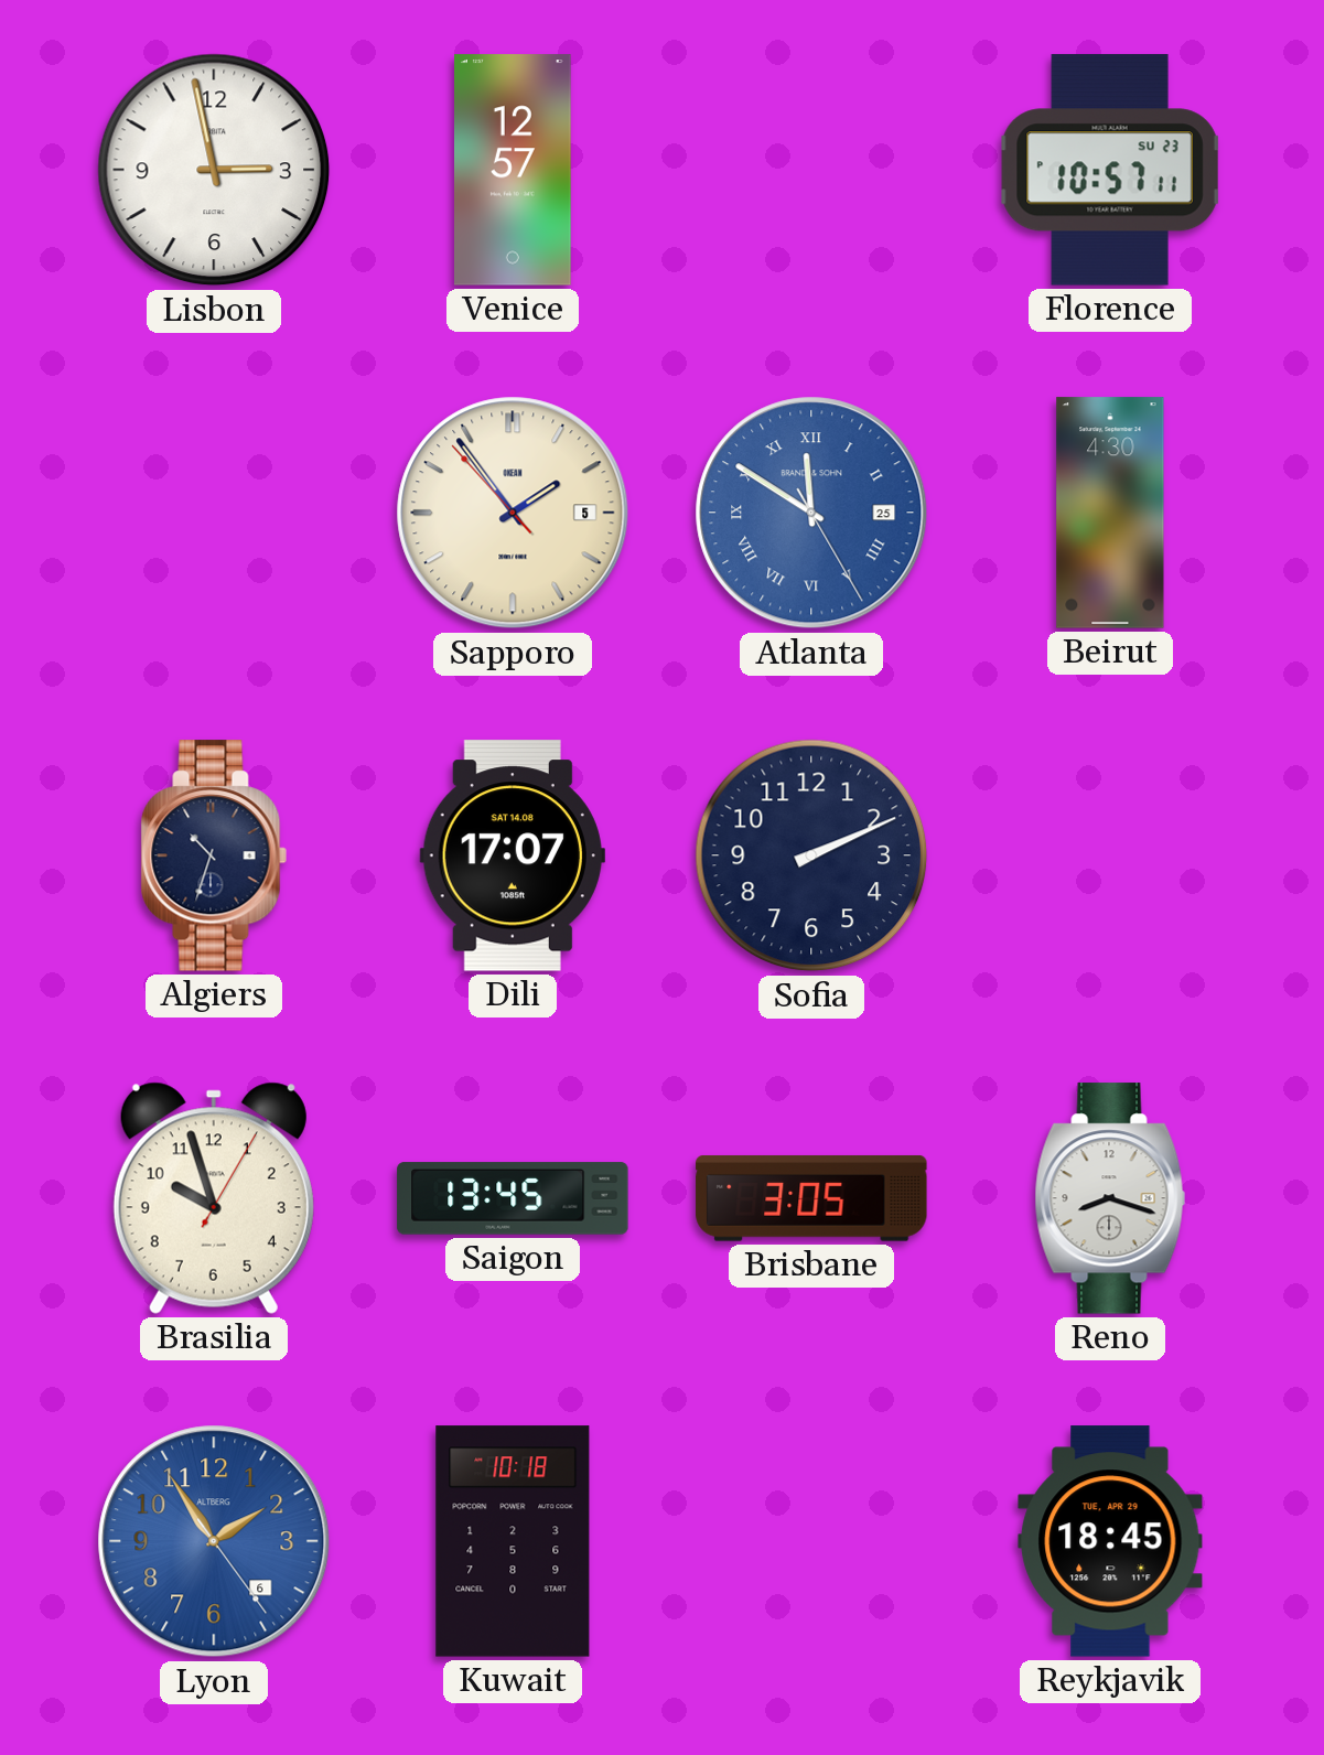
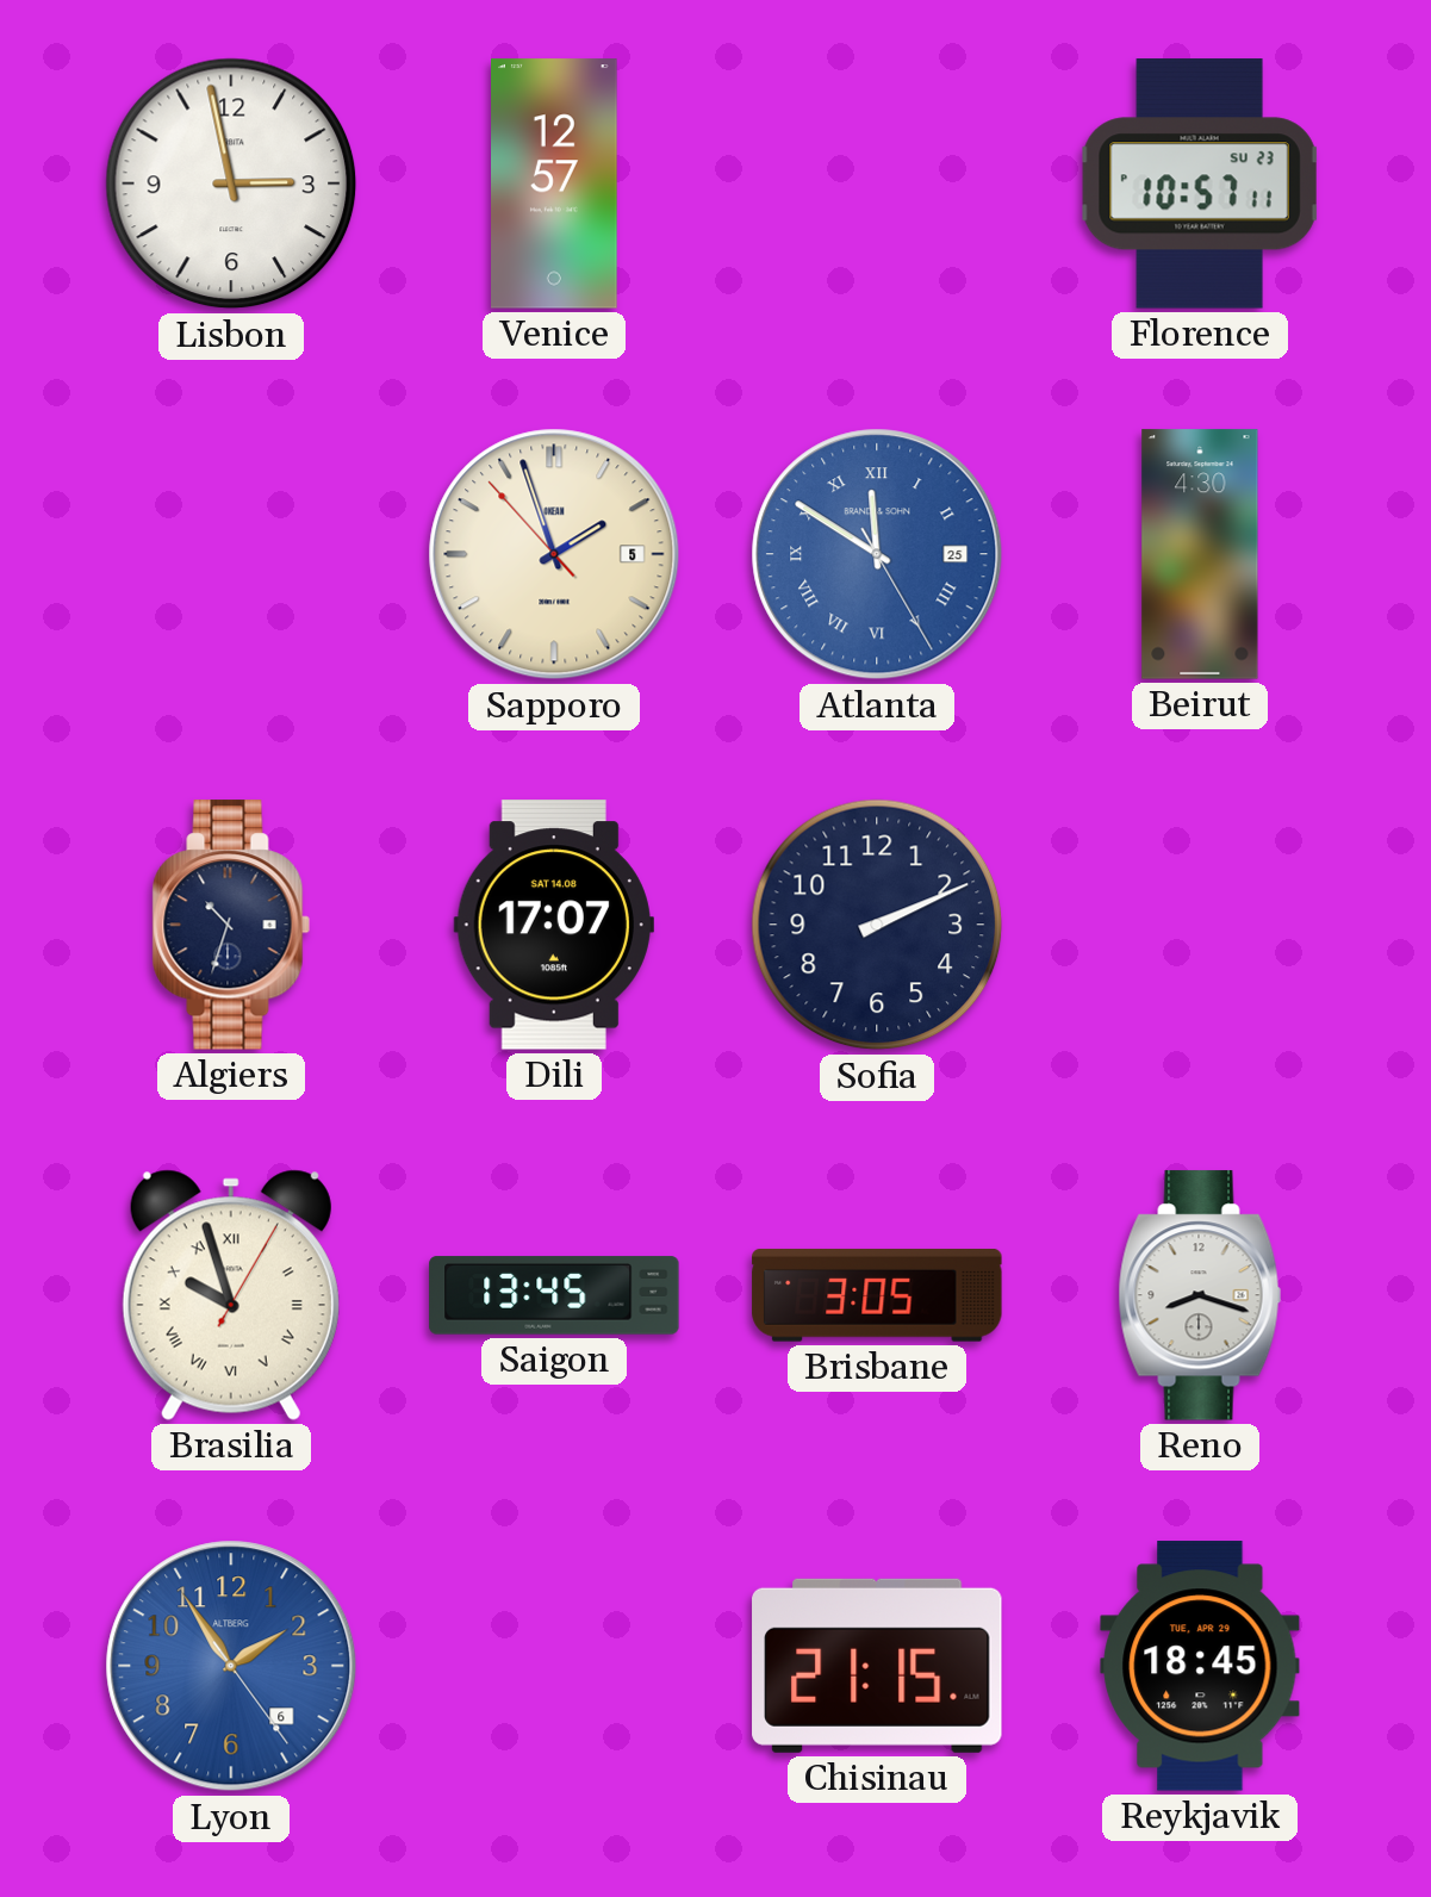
Sapporo: 1:53 -> 1:56 (554, 554)
Brasilia numerals: Arabic -> Roman (231, 1295)
Kuwait: 10:18 -> none (513, 1541)
Chisinau: none -> 21:15 (877, 1666)
